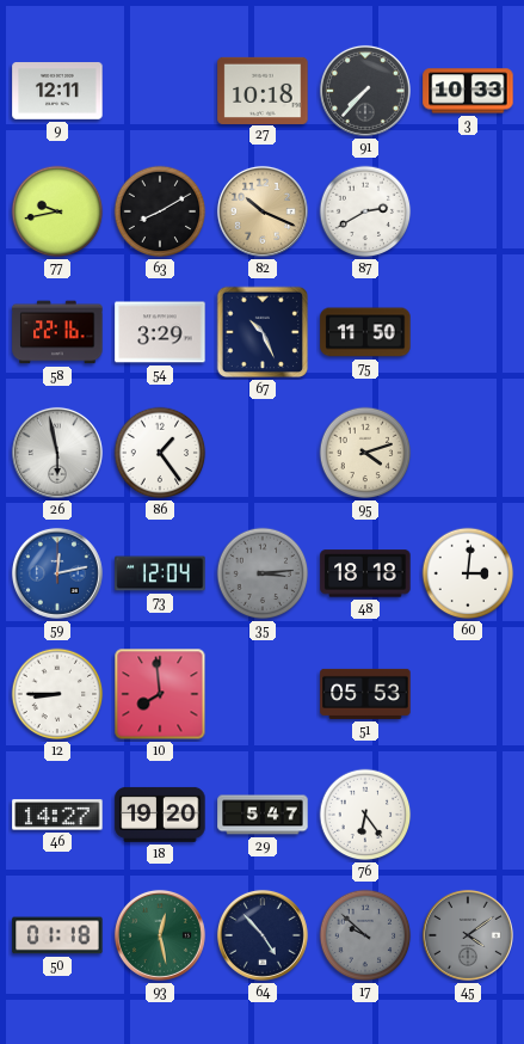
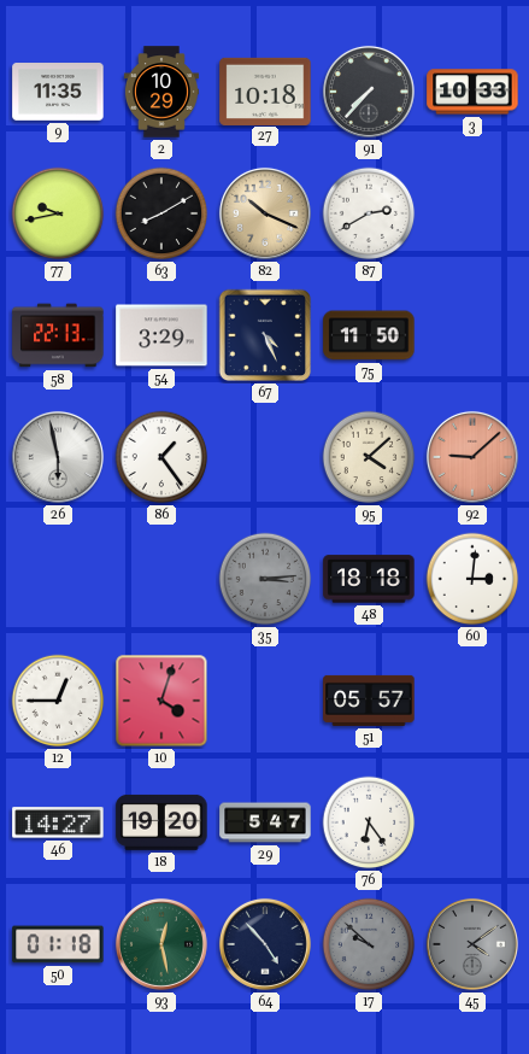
9: 12:11 -> 11:35 (58, 93)
2: none -> 10:29 (161, 92)
58: 22:16 -> 22:13 (58, 335)
67: 10:26 -> 4:26 (265, 335)
95: 4:12 -> 4:08 (369, 457)
92: none -> 9:08 (472, 457)
59: 12:13 -> none (57, 573)
73: 12:04 -> none (160, 573)
12: 8:45 -> 12:45 (58, 701)
10: 7:59 -> 4:03 (161, 701)
51: 05:53 -> 05:57 (369, 701)
